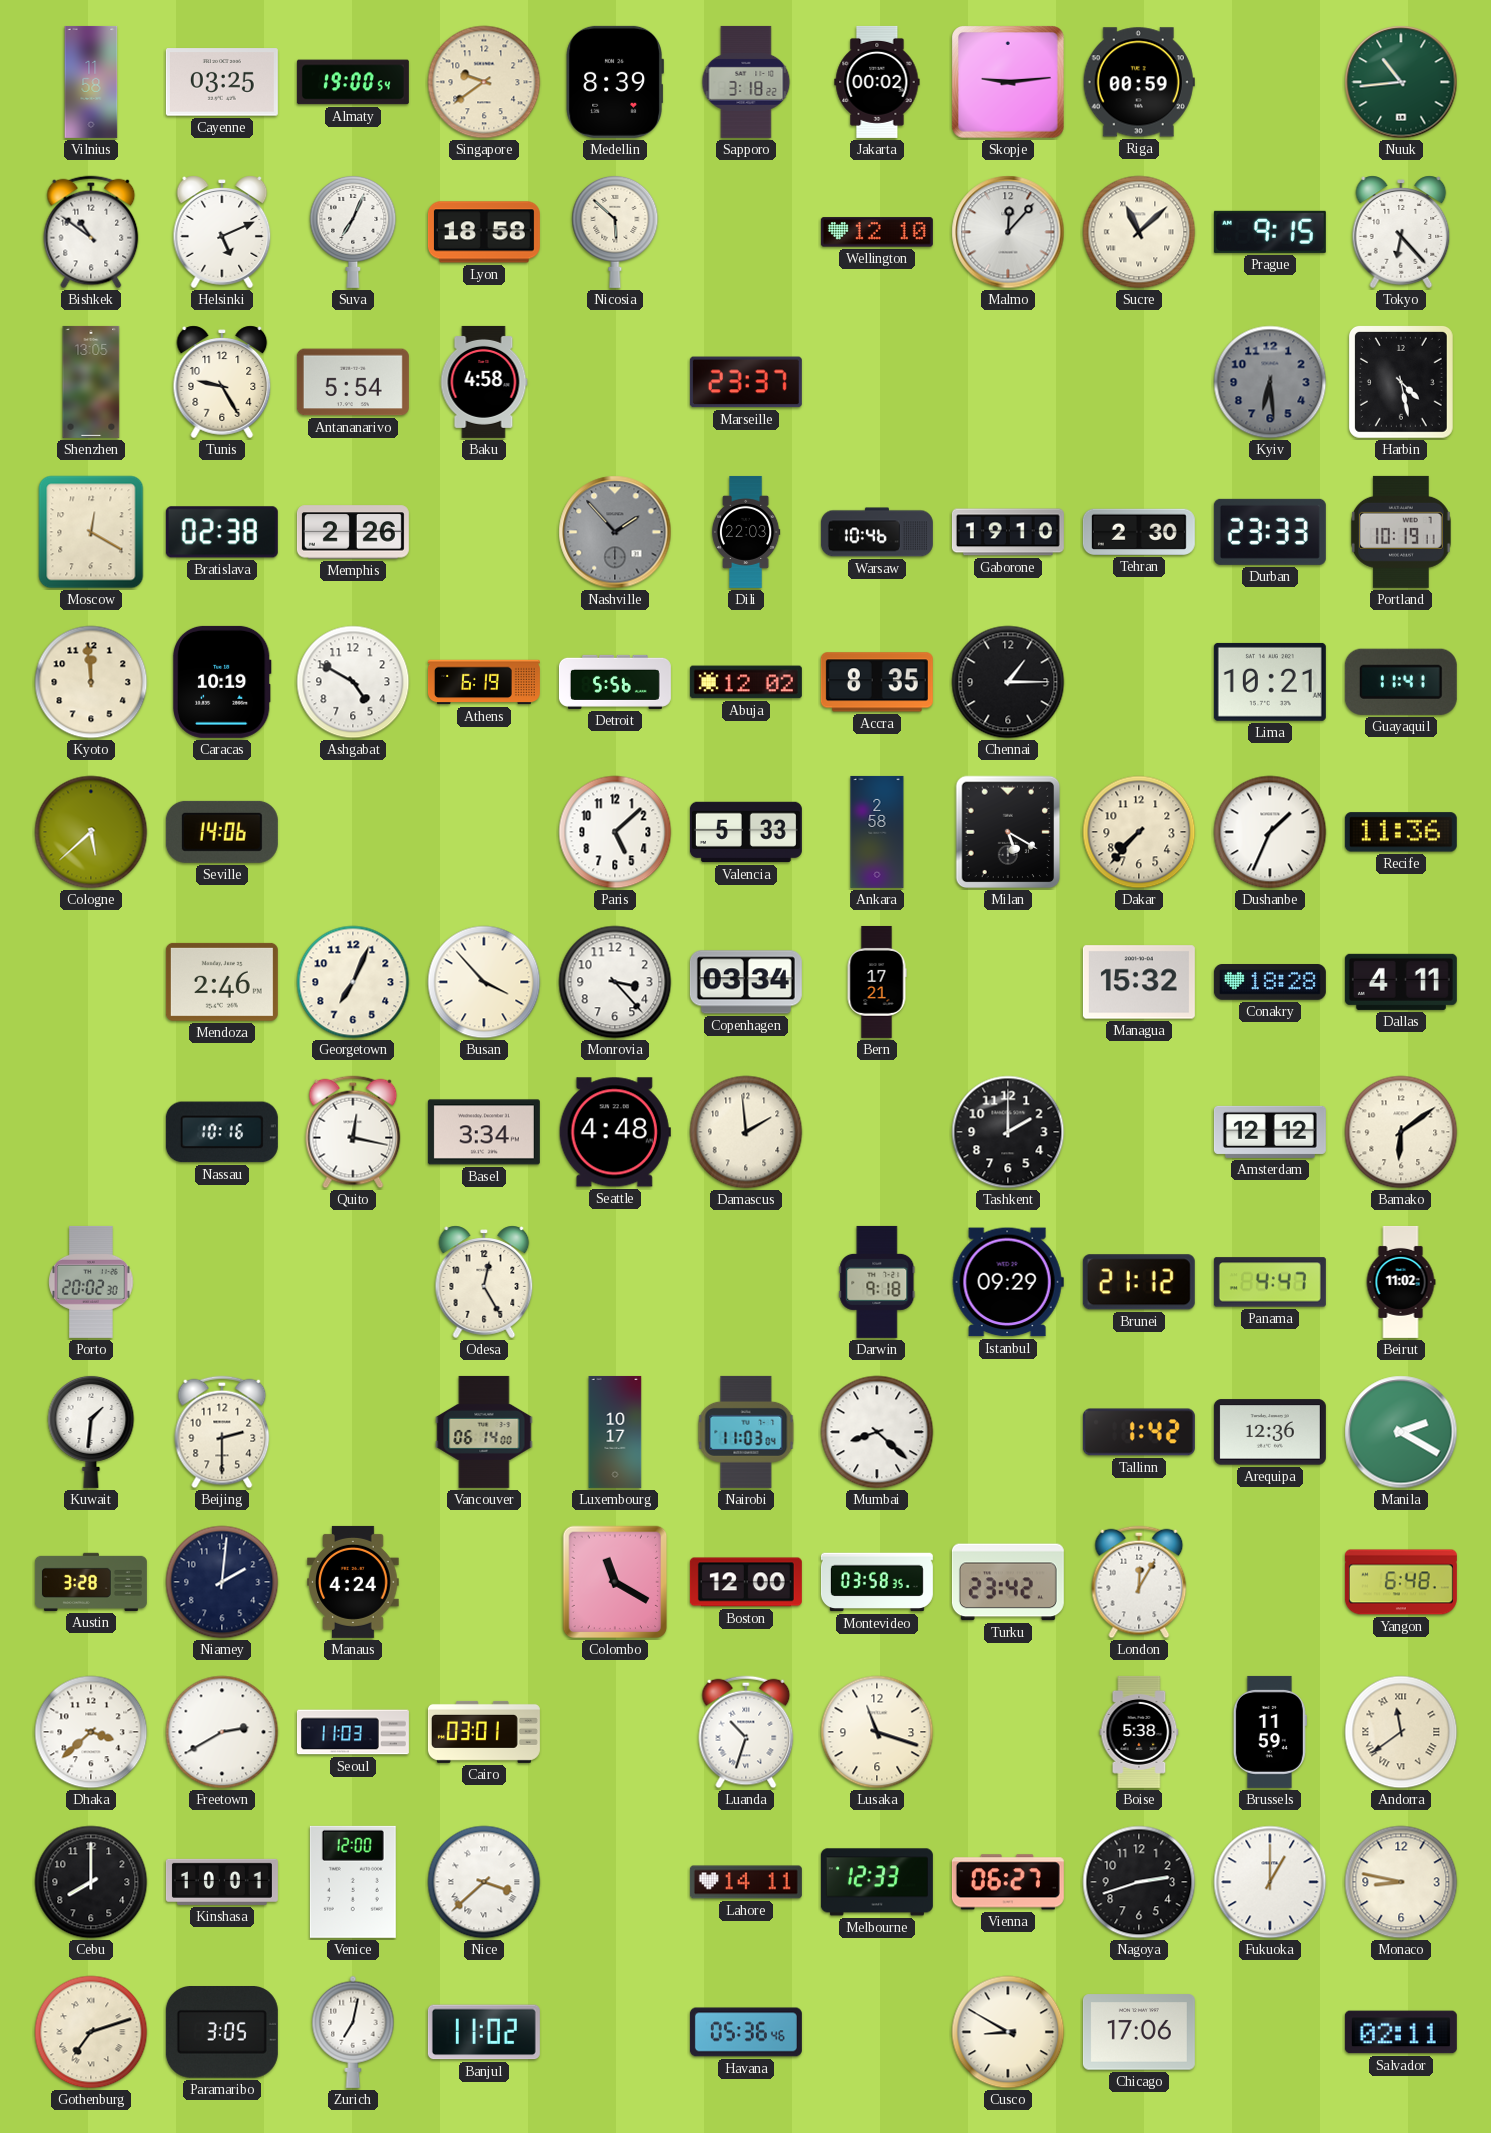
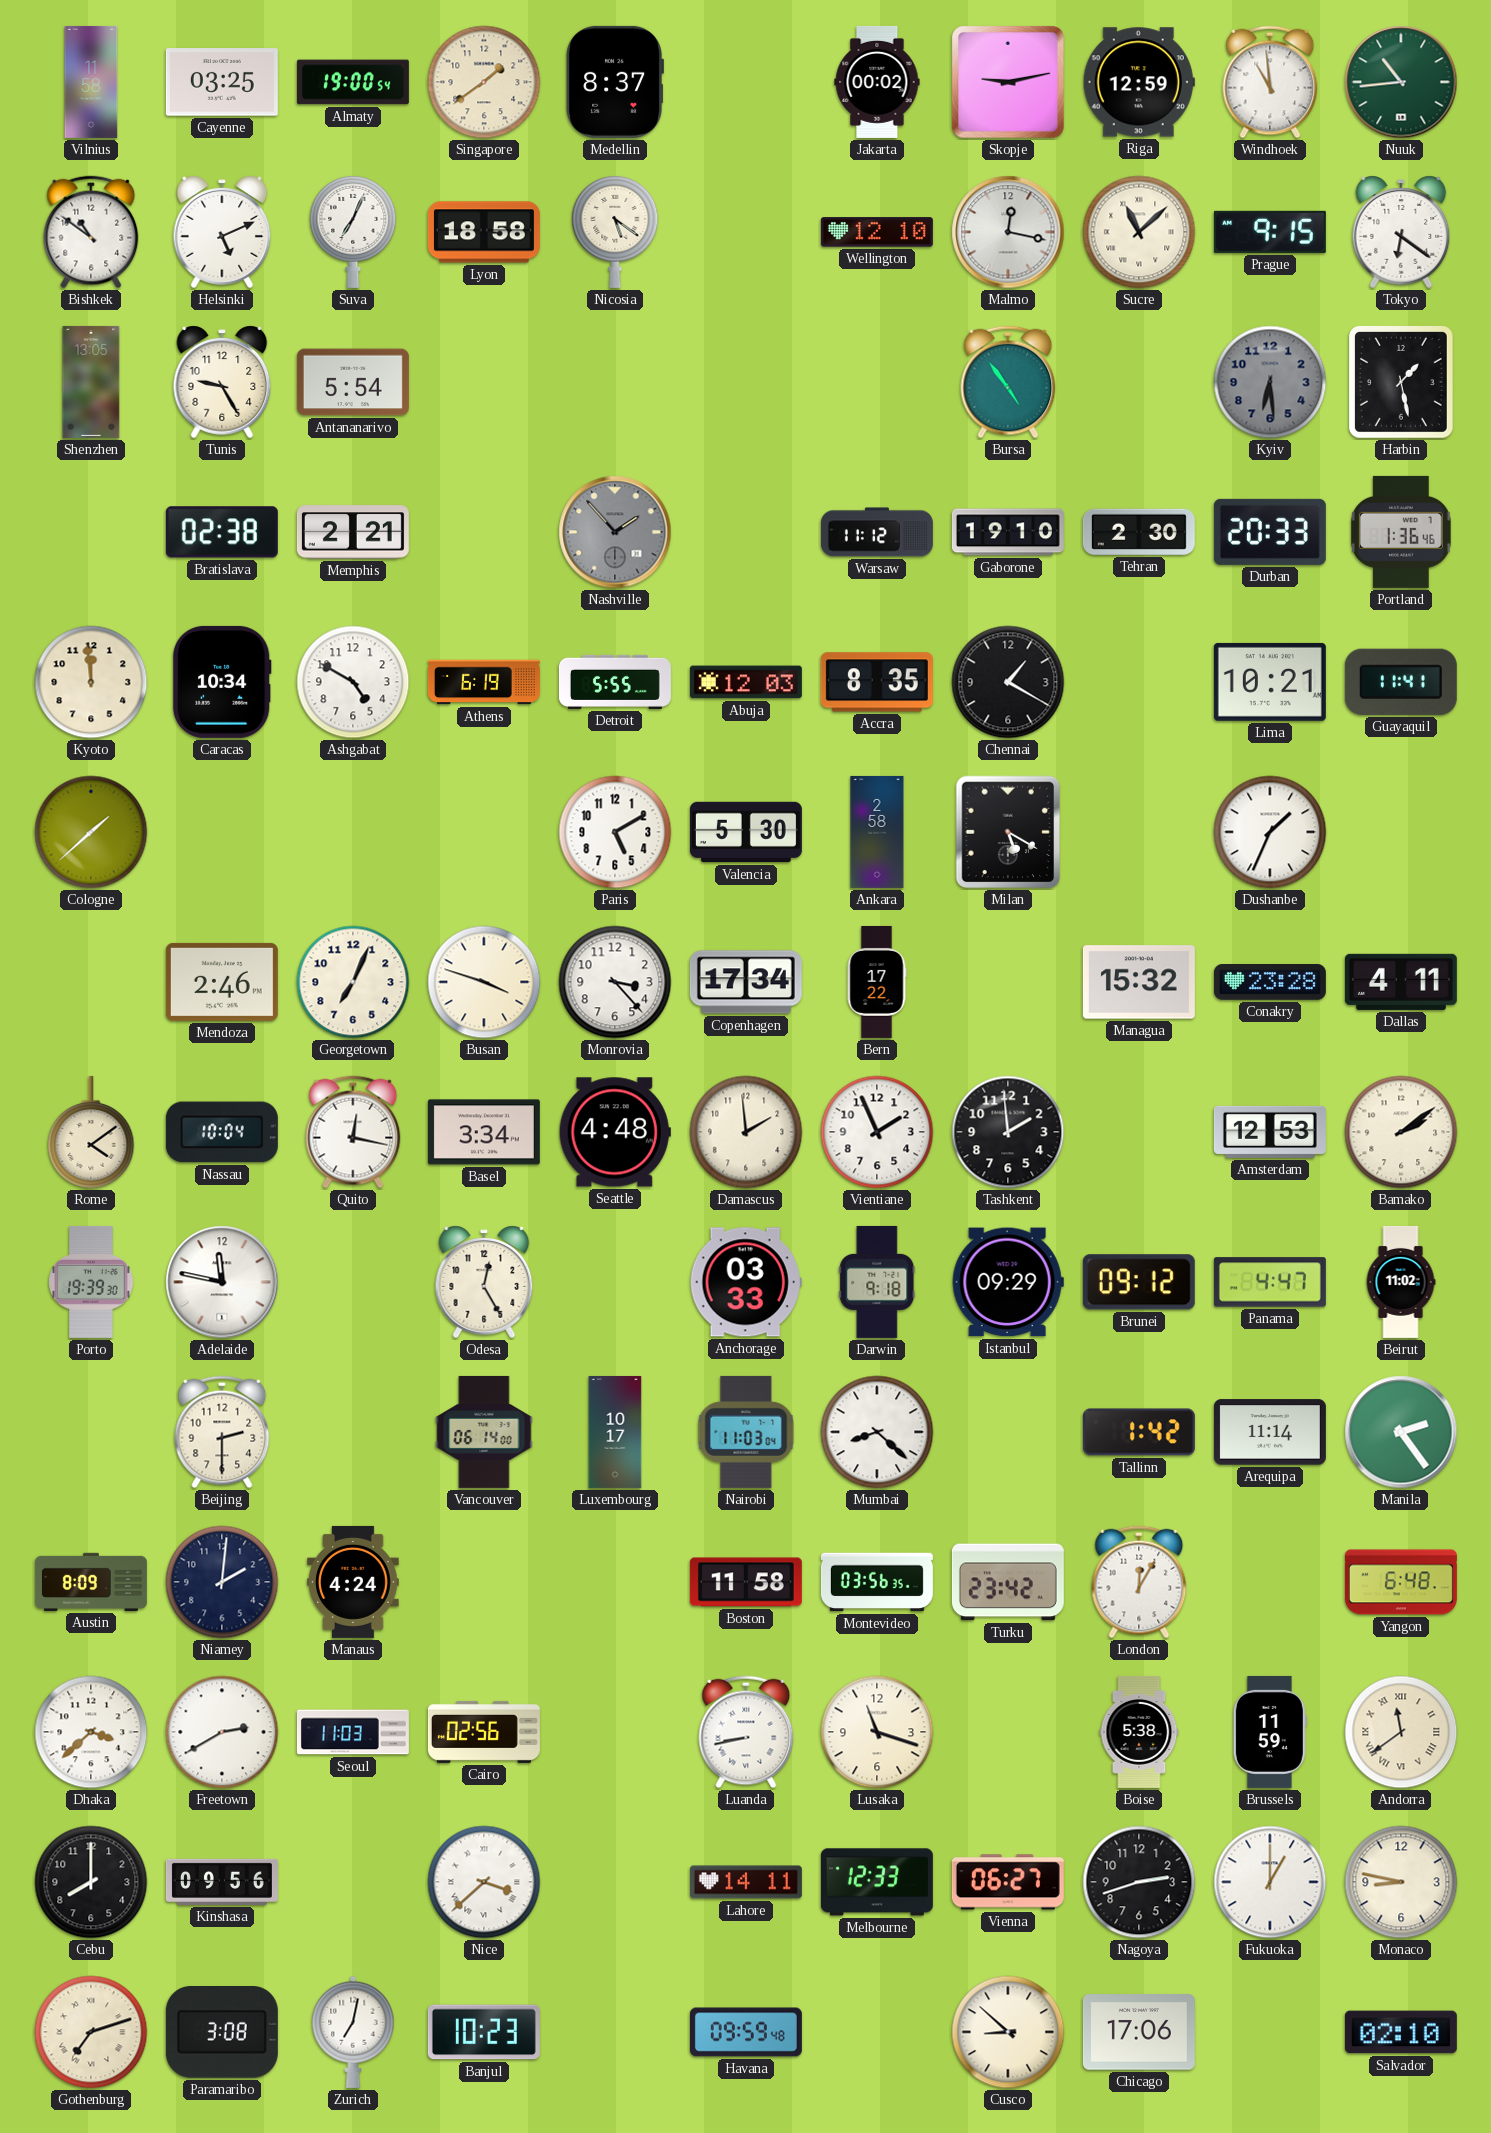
Singapore: 9:39 -> 1:39 (484, 82)
Medellin: 8:39 -> 8:37 (615, 82)
Sapporo: 3:18 -> none (746, 82)
Skopje: 9:14 -> 9:13 (1009, 83)
Riga: 00:59 -> 12:59 (1139, 82)
Windhoek: none -> 10:59 (1270, 82)
Nicosia: 5:52 -> 5:21 (615, 231)
Malmo: 12:07 -> 12:17 (1008, 232)
Tokyo: 6:23 -> 6:21 (1401, 232)
Baku: 4:58 -> none (484, 382)
Marseille: 23:37 -> none (746, 382)
Bursa: none -> 4:54 (1008, 382)
Harbin: 4:28 -> 1:28 (1401, 382)
Moscow: 12:20 -> none (91, 532)
Memphis: 2:26 -> 2:21 (353, 532)
Dili: 22:03 -> none (746, 532)
Warsaw: 10:46 -> 11:12 (877, 532)
Durban: 23:33 -> 20:33 (1270, 532)
Portland: 10:19 -> 1:36 (1401, 532)
Caracas: 10:19 -> 10:34 (222, 682)
Detroit: 5:56 -> 5:55 (615, 682)
Abuja: 12:02 -> 12:03 (746, 682)
Chennai: 1:15 -> 1:20 (1008, 682)
Cologne: 5:38 -> 1:38 (91, 832)
Seville: 14:06 -> none (222, 832)
Paris: 5:08 -> 5:10 (615, 832)
Valencia: 5:33 -> 5:30 (746, 832)
Dakar: 7:37 -> none (1139, 832)
Recife: 11:36 -> none (1401, 832)
Busan: 3:53 -> 3:48 (484, 982)
Copenhagen: 03:34 -> 17:34 (746, 982)
Bern: 17:21 -> 17:22 (877, 982)
Conakry: 18:28 -> 23:28 (1270, 983)
Rome: none -> 4:09 (91, 1132)
Nassau: 10:16 -> 10:04 (222, 1132)
Vientiane: none -> 1:56 (877, 1132)
Tashkent: 2:00 -> 1:59 (1008, 1132)
Amsterdam: 12:12 -> 12:53 (1270, 1132)
Bamako: 6:09 -> 2:09 (1401, 1132)
Porto: 20:02 -> 19:39 (91, 1282)
Adelaide: none -> 11:47 (222, 1282)
Anchorage: none -> 03:33 (746, 1282)
Brunei: 21:12 -> 09:12 (1139, 1282)
Kuwait: 1:31 -> none (91, 1431)
Arequipa: 12:36 -> 11:14 (1270, 1432)
Manila: 2:20 -> 2:24 (1401, 1432)
Austin: 3:28 -> 8:09 (91, 1582)
Colombo: 11:20 -> none (615, 1582)
Boston: 12:00 -> 11:58 (746, 1582)
Montevideo: 03:58 -> 03:56 (877, 1582)
Cairo: 03:01 -> 02:56 (484, 1732)
Luanda: 10:33 -> 8:43 (746, 1732)
Kinshasa: 10:01 -> 09:56 (222, 1882)
Venice: 12:00 -> none (353, 1882)
Paramaribo: 3:05 -> 3:08 (222, 2033)
Banjul: 11:02 -> 10:23 (484, 2032)
Havana: 05:36 -> 09:59 (746, 2032)
Cusco: 8:50 -> 8:52 (1008, 2032)
Salvador: 02:11 -> 02:10 (1401, 2032)
